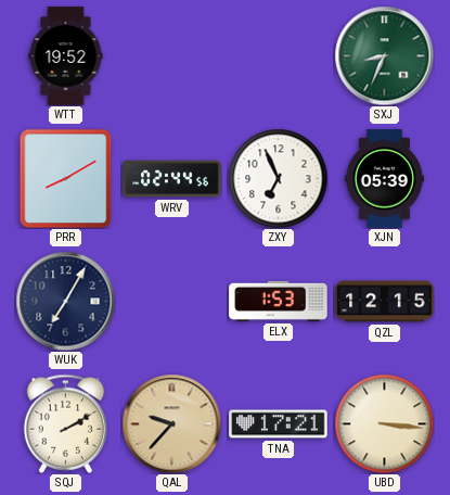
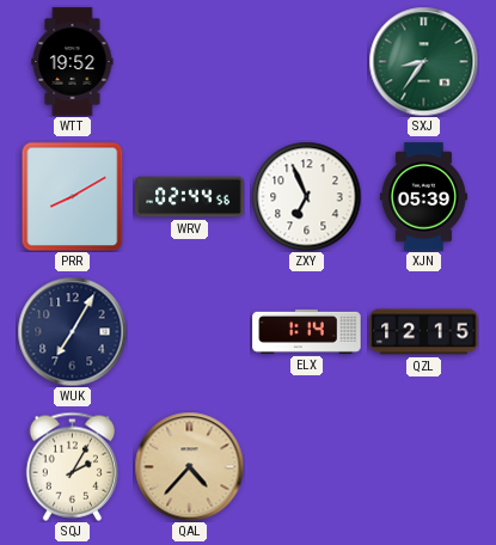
SXJ: 8:34 -> 8:36 (423, 61)
ELX: 1:53 -> 1:14 (307, 331)
SQJ: 2:10 -> 2:05 (73, 466)
QAL: 9:37 -> 4:37 (189, 466)
TNA: 17:21 -> none (279, 424)
UBD: 3:16 -> none (384, 423)
